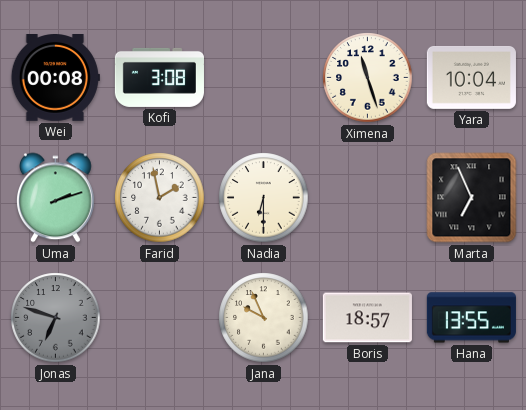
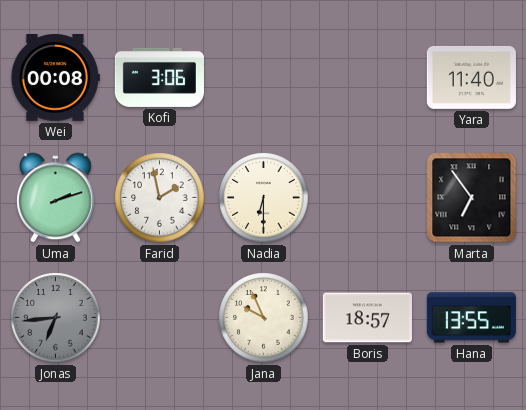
Kofi: 3:08 -> 3:06 (159, 77)
Ximena: 11:27 -> none (368, 78)
Yara: 10:04 -> 11:40 (471, 77)
Marta: 6:56 -> 6:54 (472, 198)
Jonas: 6:48 -> 6:44 (56, 318)
